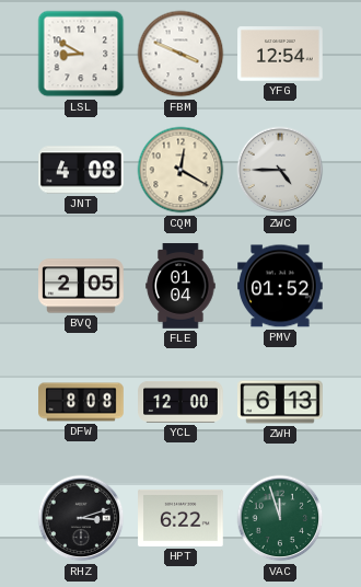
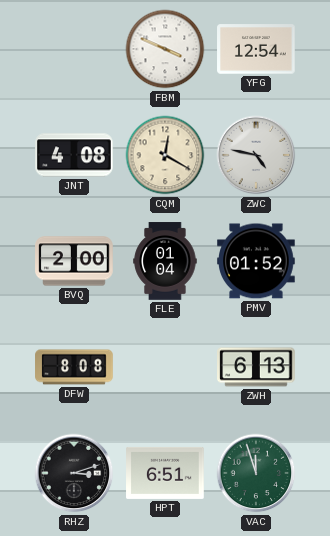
LSL: 8:50 -> none (81, 54)
ZWC: 4:45 -> 4:47 (256, 155)
BVQ: 2:05 -> 2:00 (74, 261)
YCL: 12:00 -> none (180, 402)
HPT: 6:22 -> 6:51 (165, 473)
